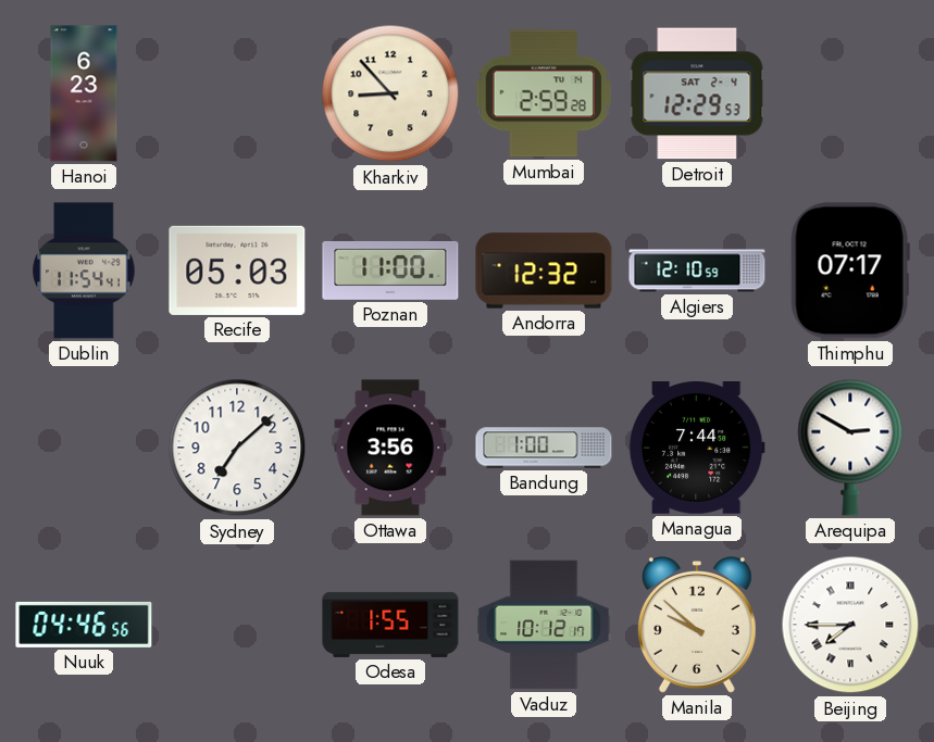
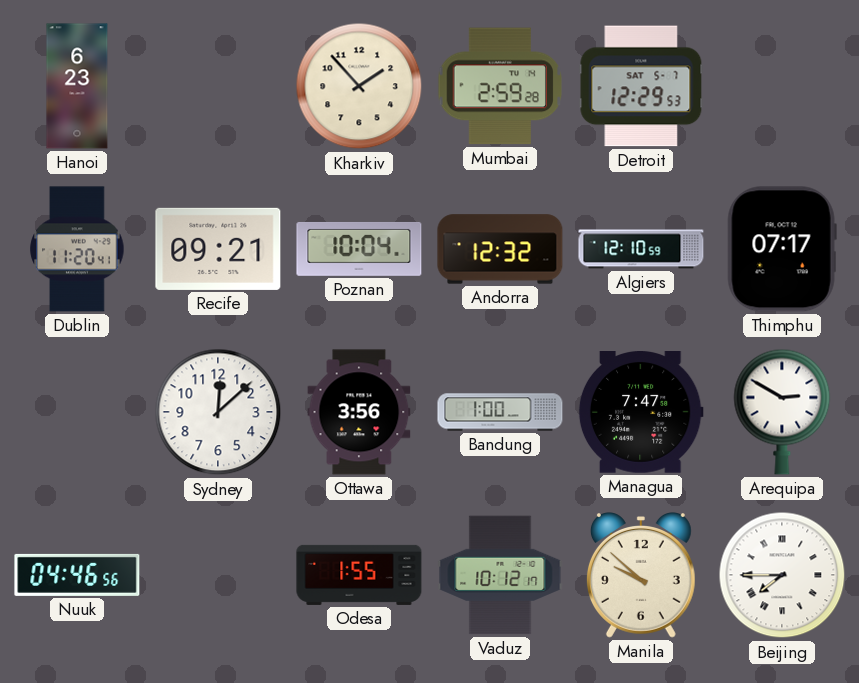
Kharkiv: 8:53 -> 1:53 (359, 86)
Detroit date: SAT 2-4 -> SAT 5-7 (641, 86)
Dublin: 11:54 -> 11:20 (77, 249)
Recife: 05:03 -> 09:21 (218, 249)
Poznan: 11:00 -> 10:04 (359, 249)
Sydney: 7:08 -> 12:08 (218, 412)
Managua: 7:44 -> 7:47 (641, 413)
